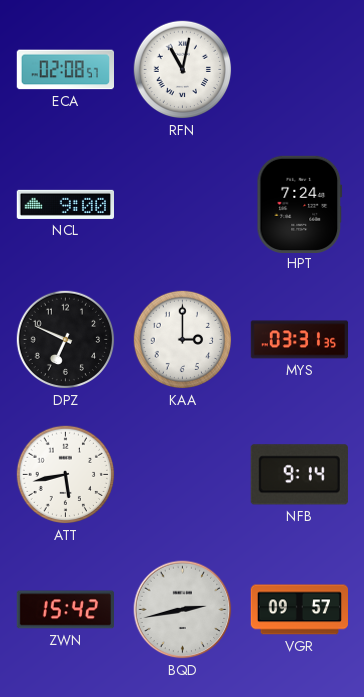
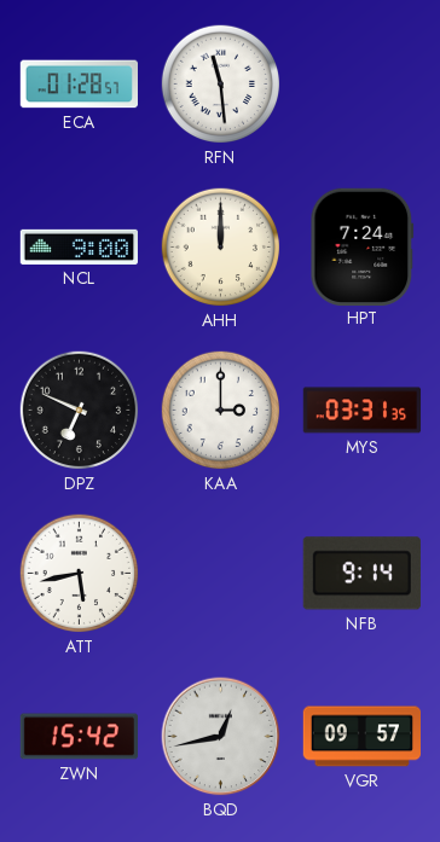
ECA: 02:08 -> 01:28 (79, 85)
RFN: 11:02 -> 11:29 (221, 85)
AHH: none -> 12:00 (221, 248)
BQD: 2:43 -> 12:43 (221, 737)
